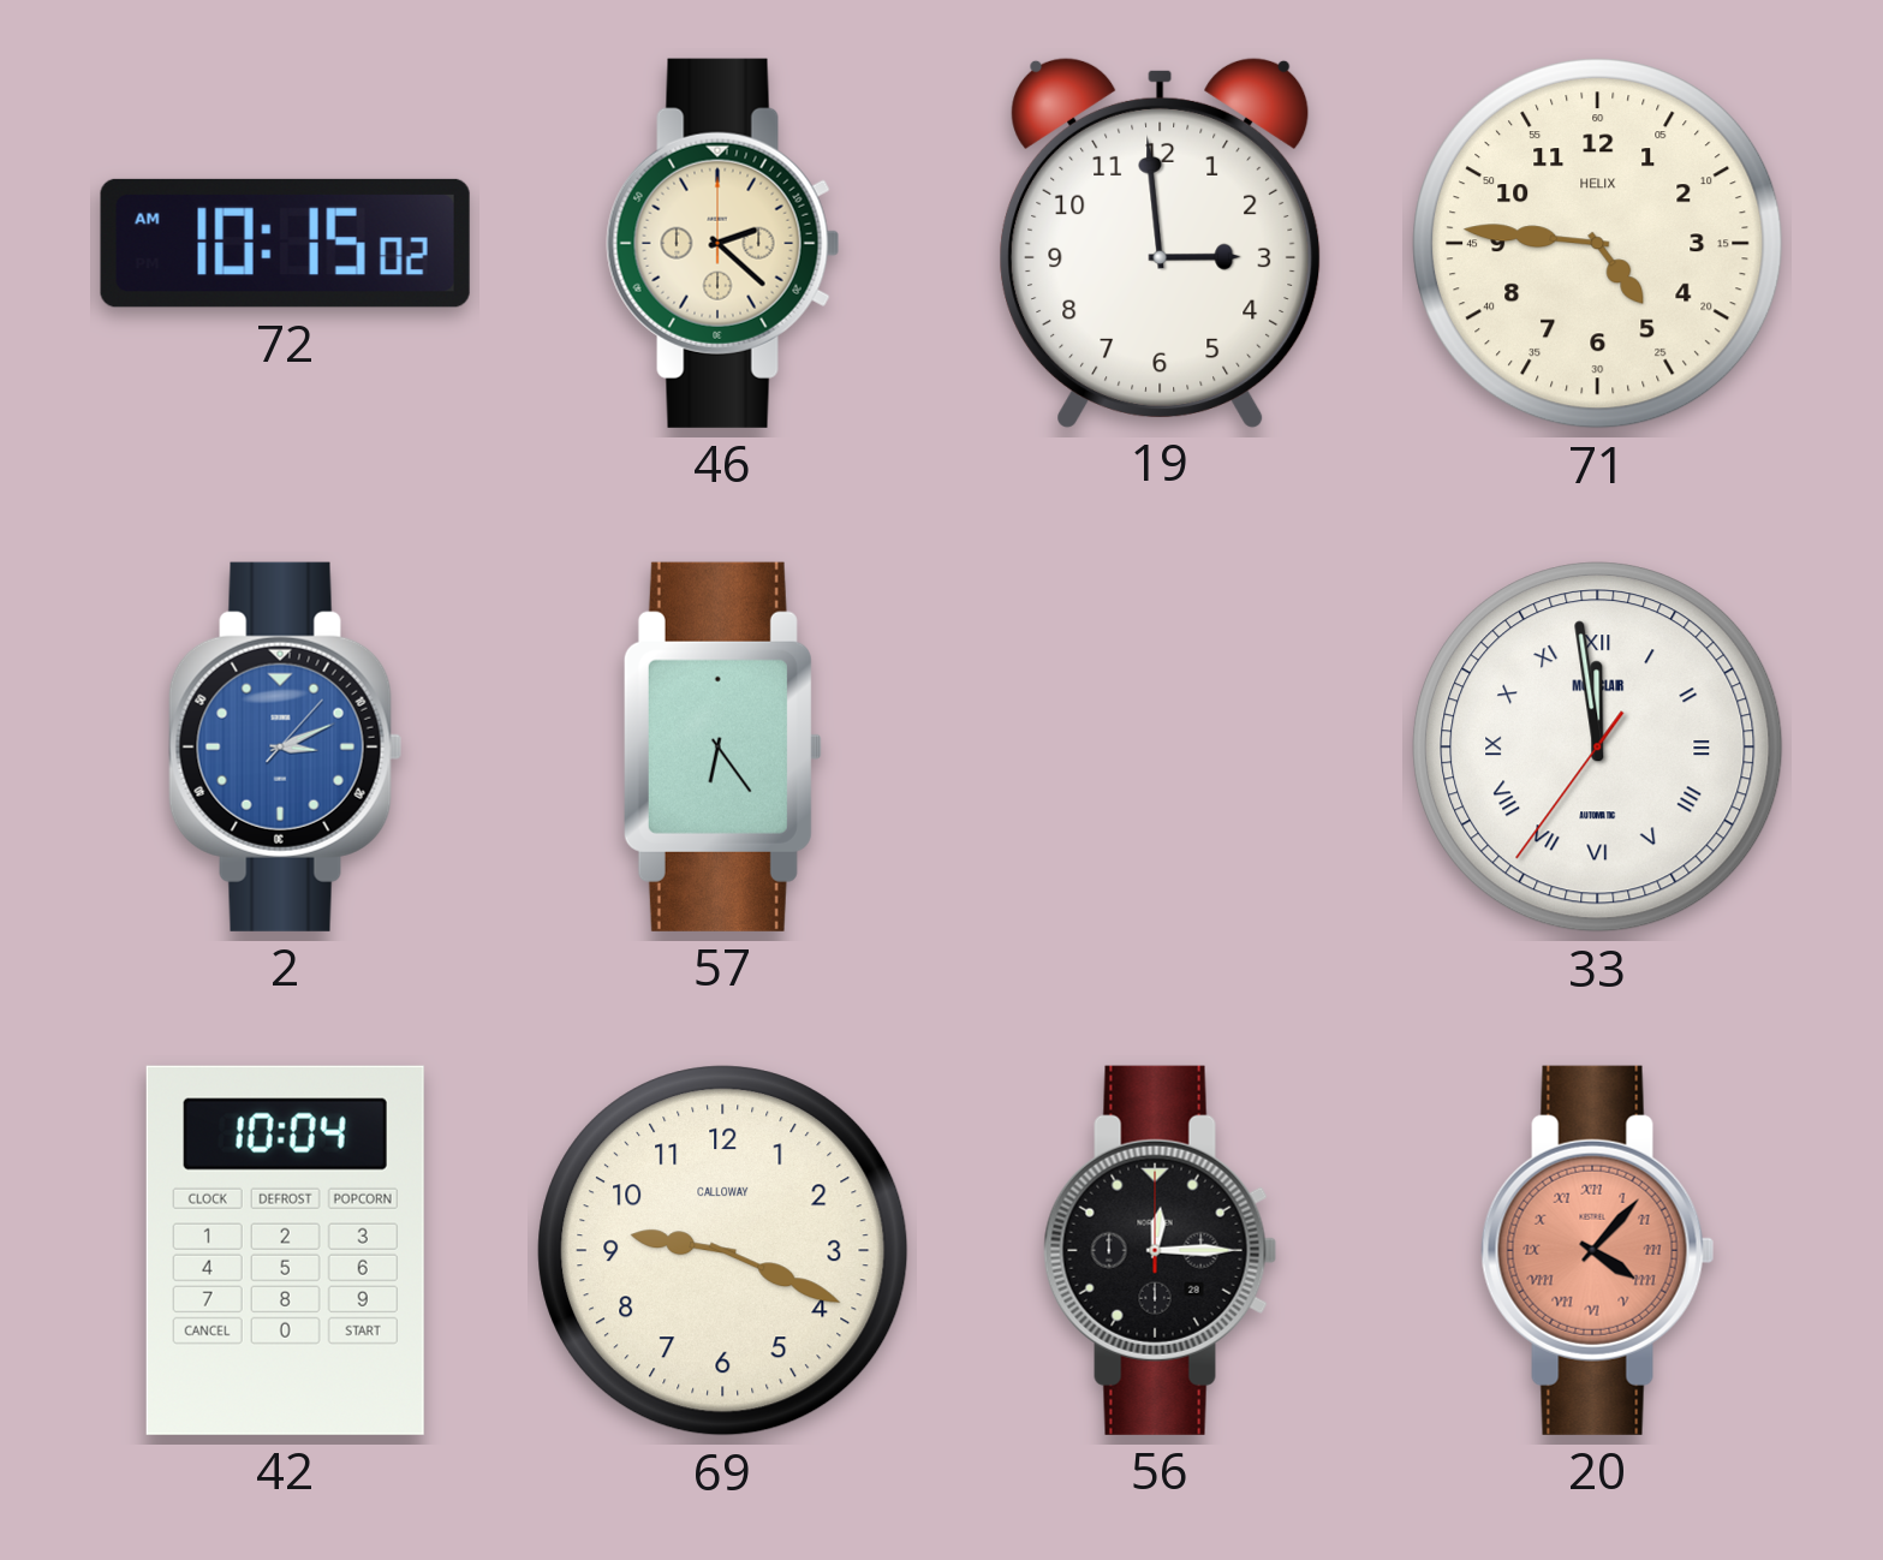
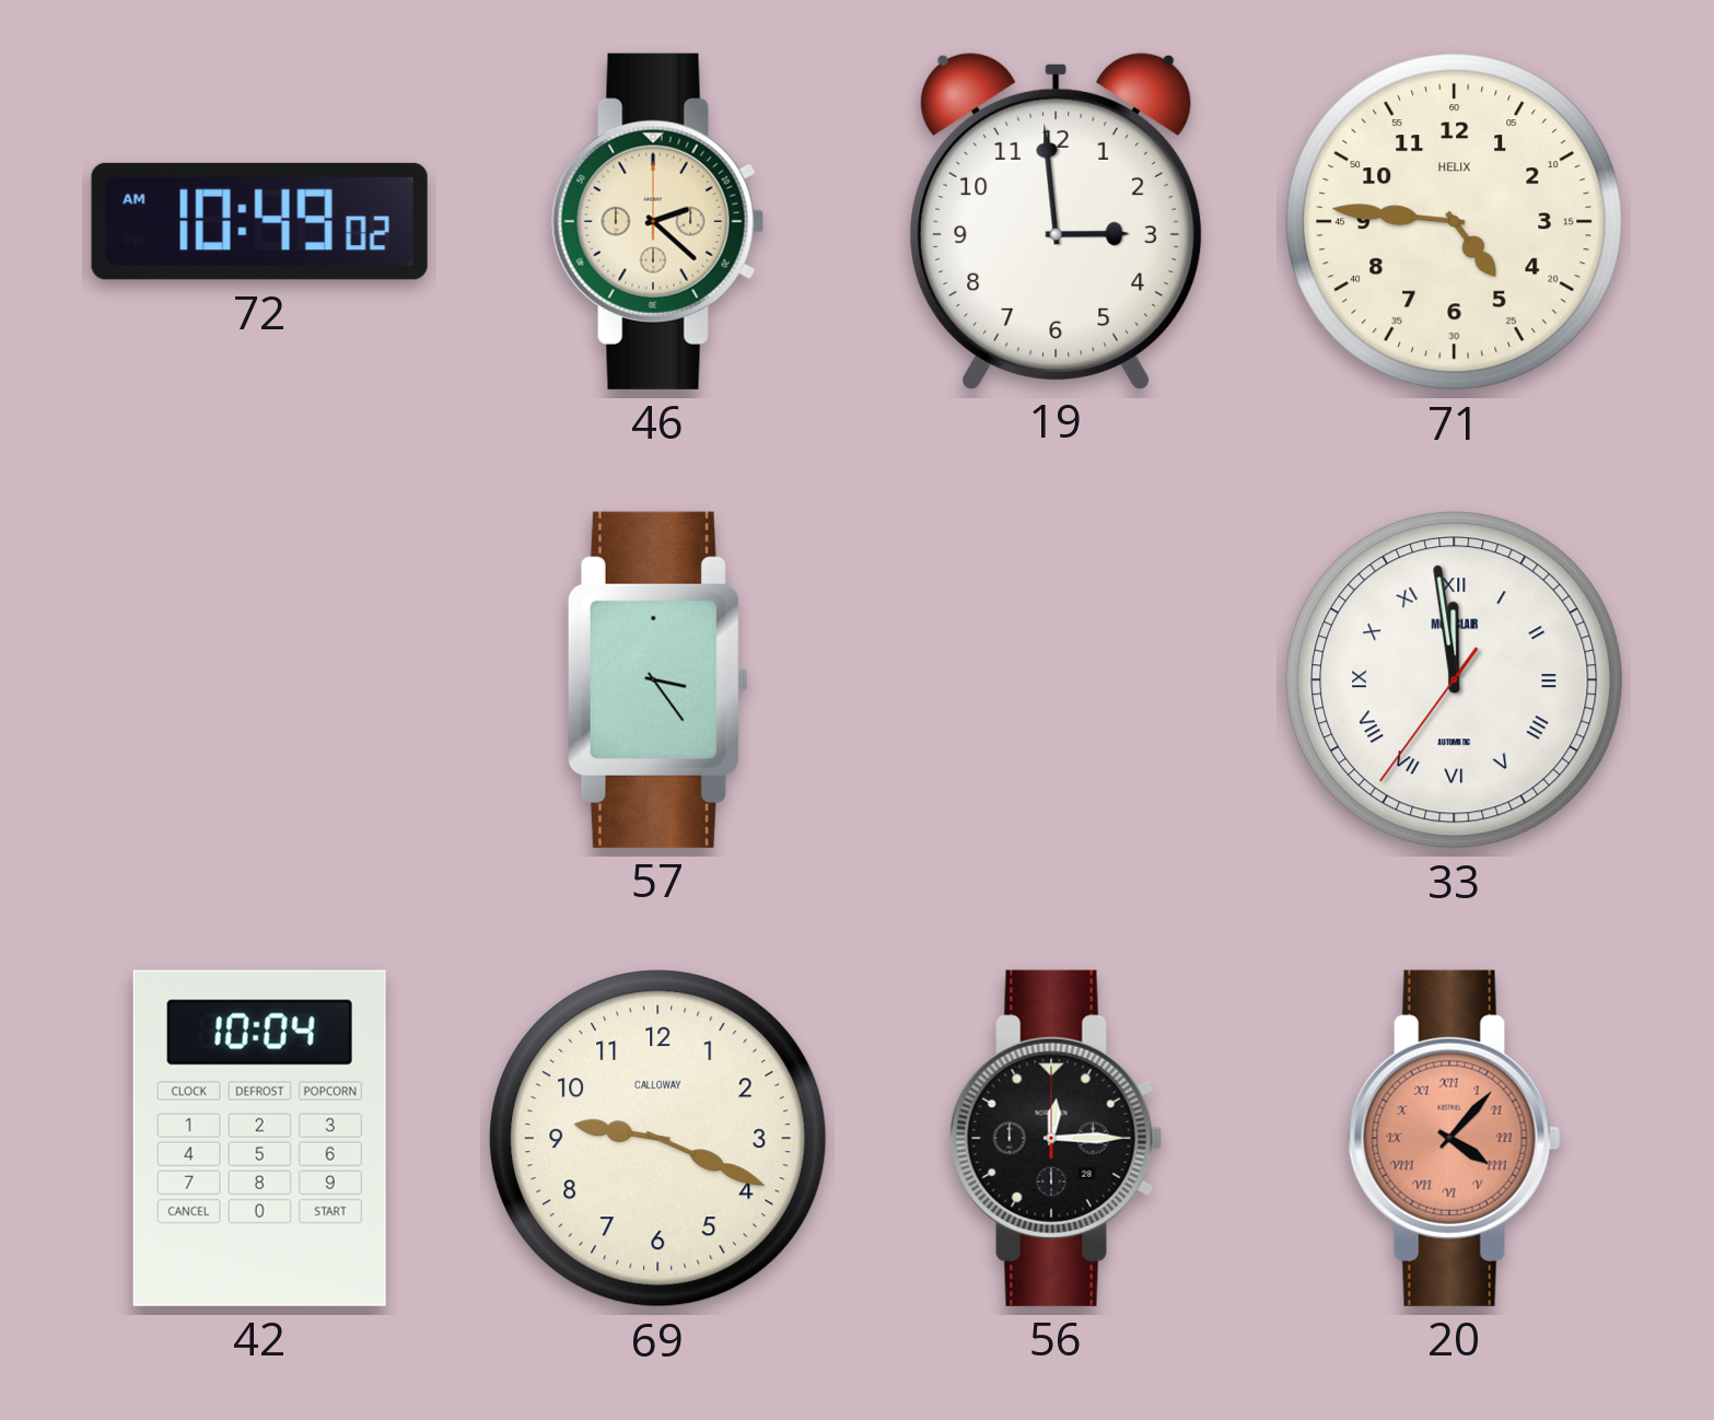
72: 10:15 -> 10:49 (259, 221)
2: 3:11 -> none (286, 746)
57: 6:24 -> 3:24 (657, 679)
